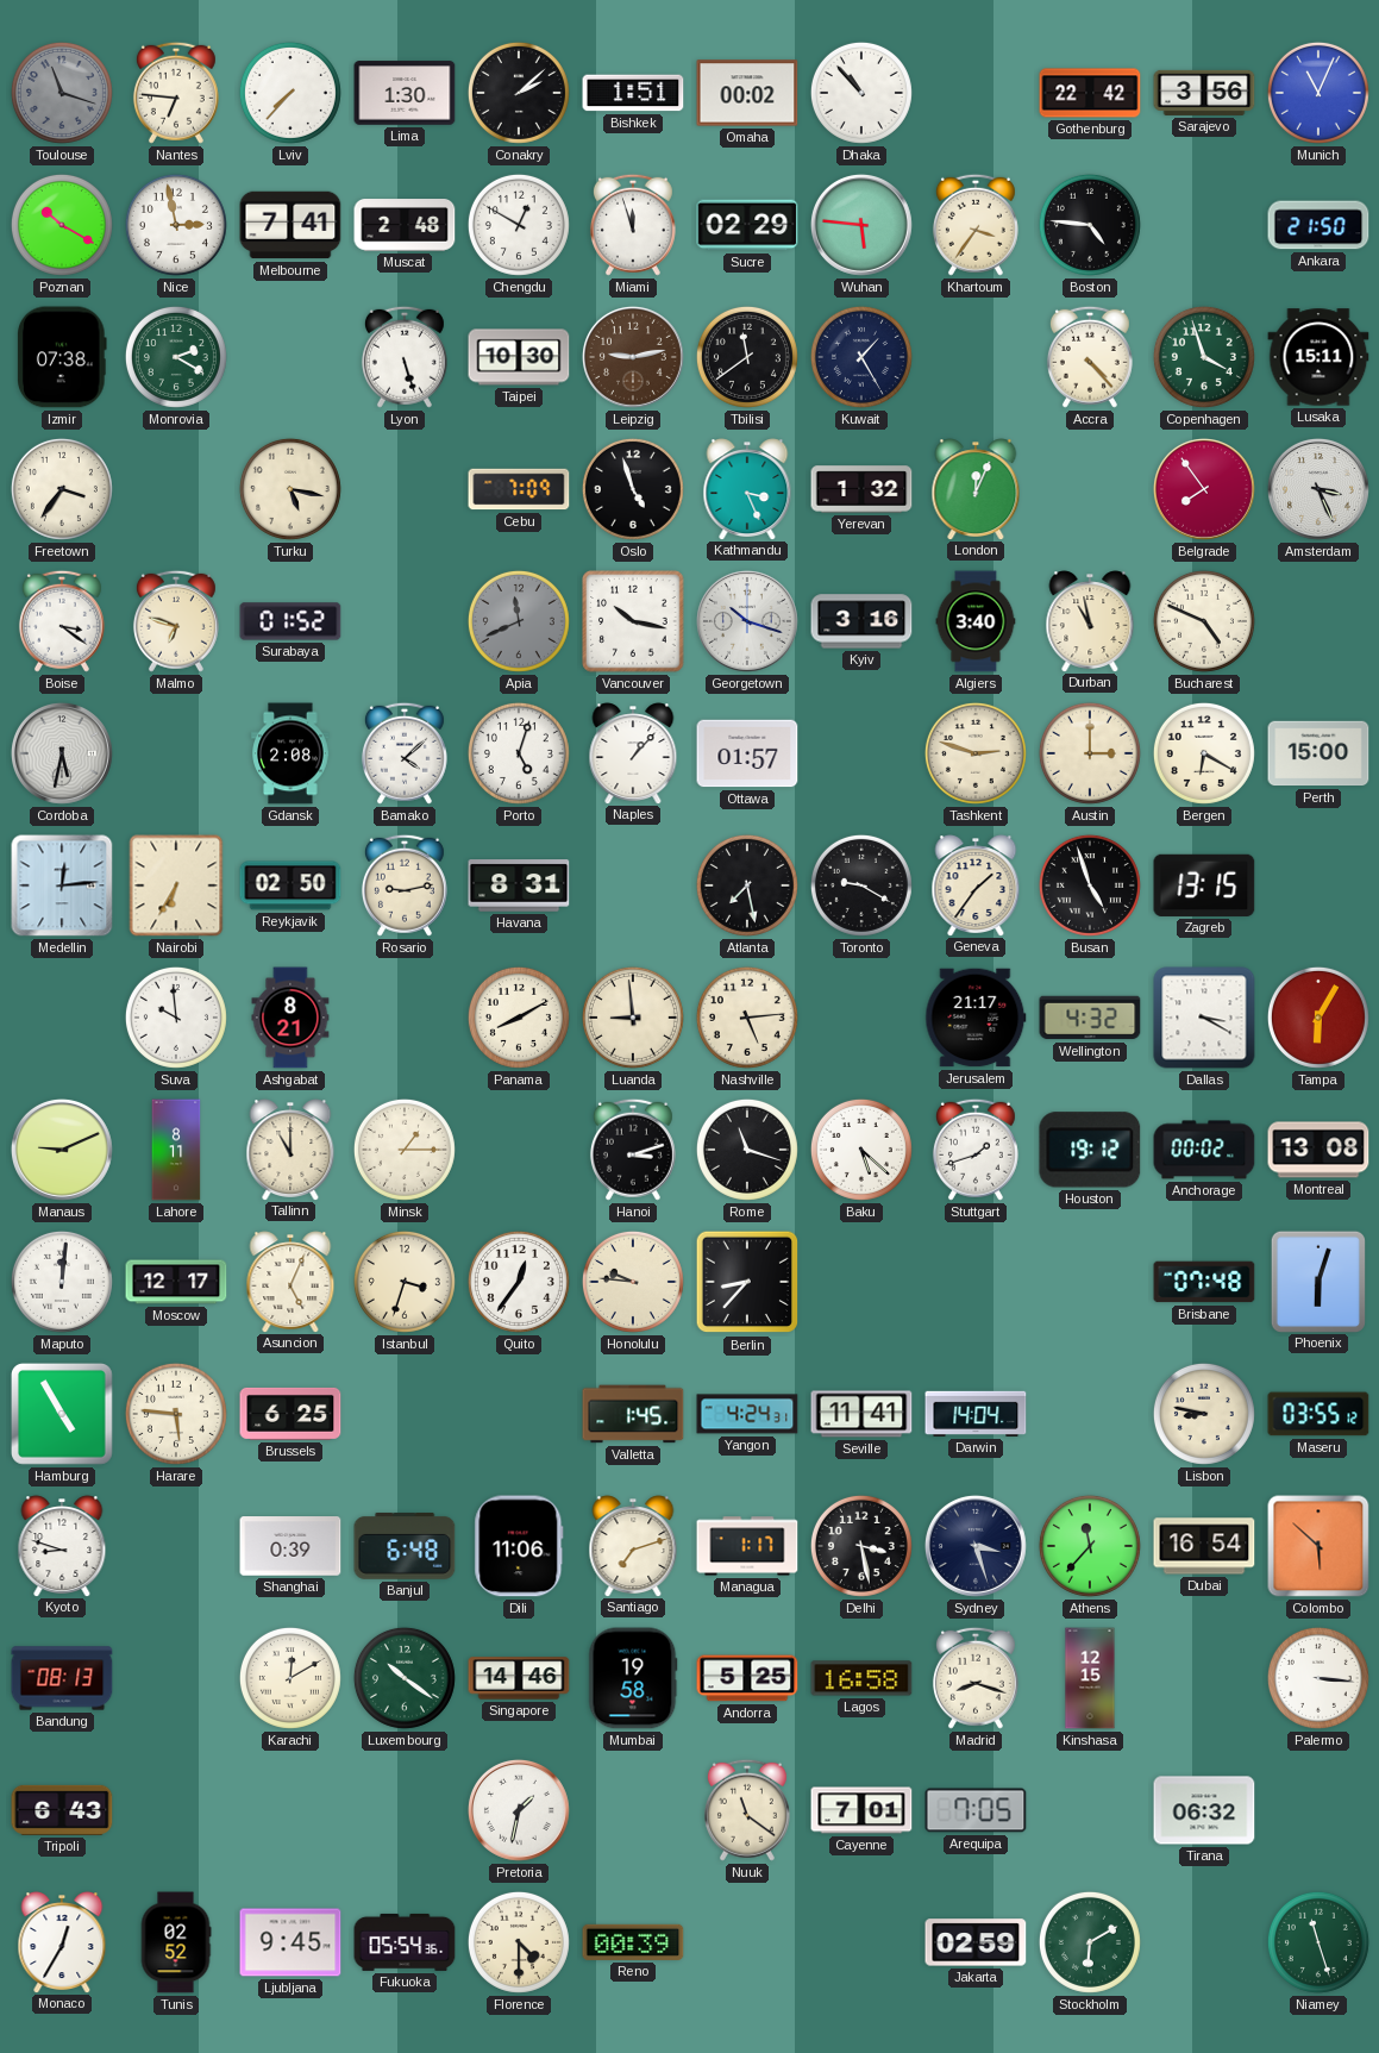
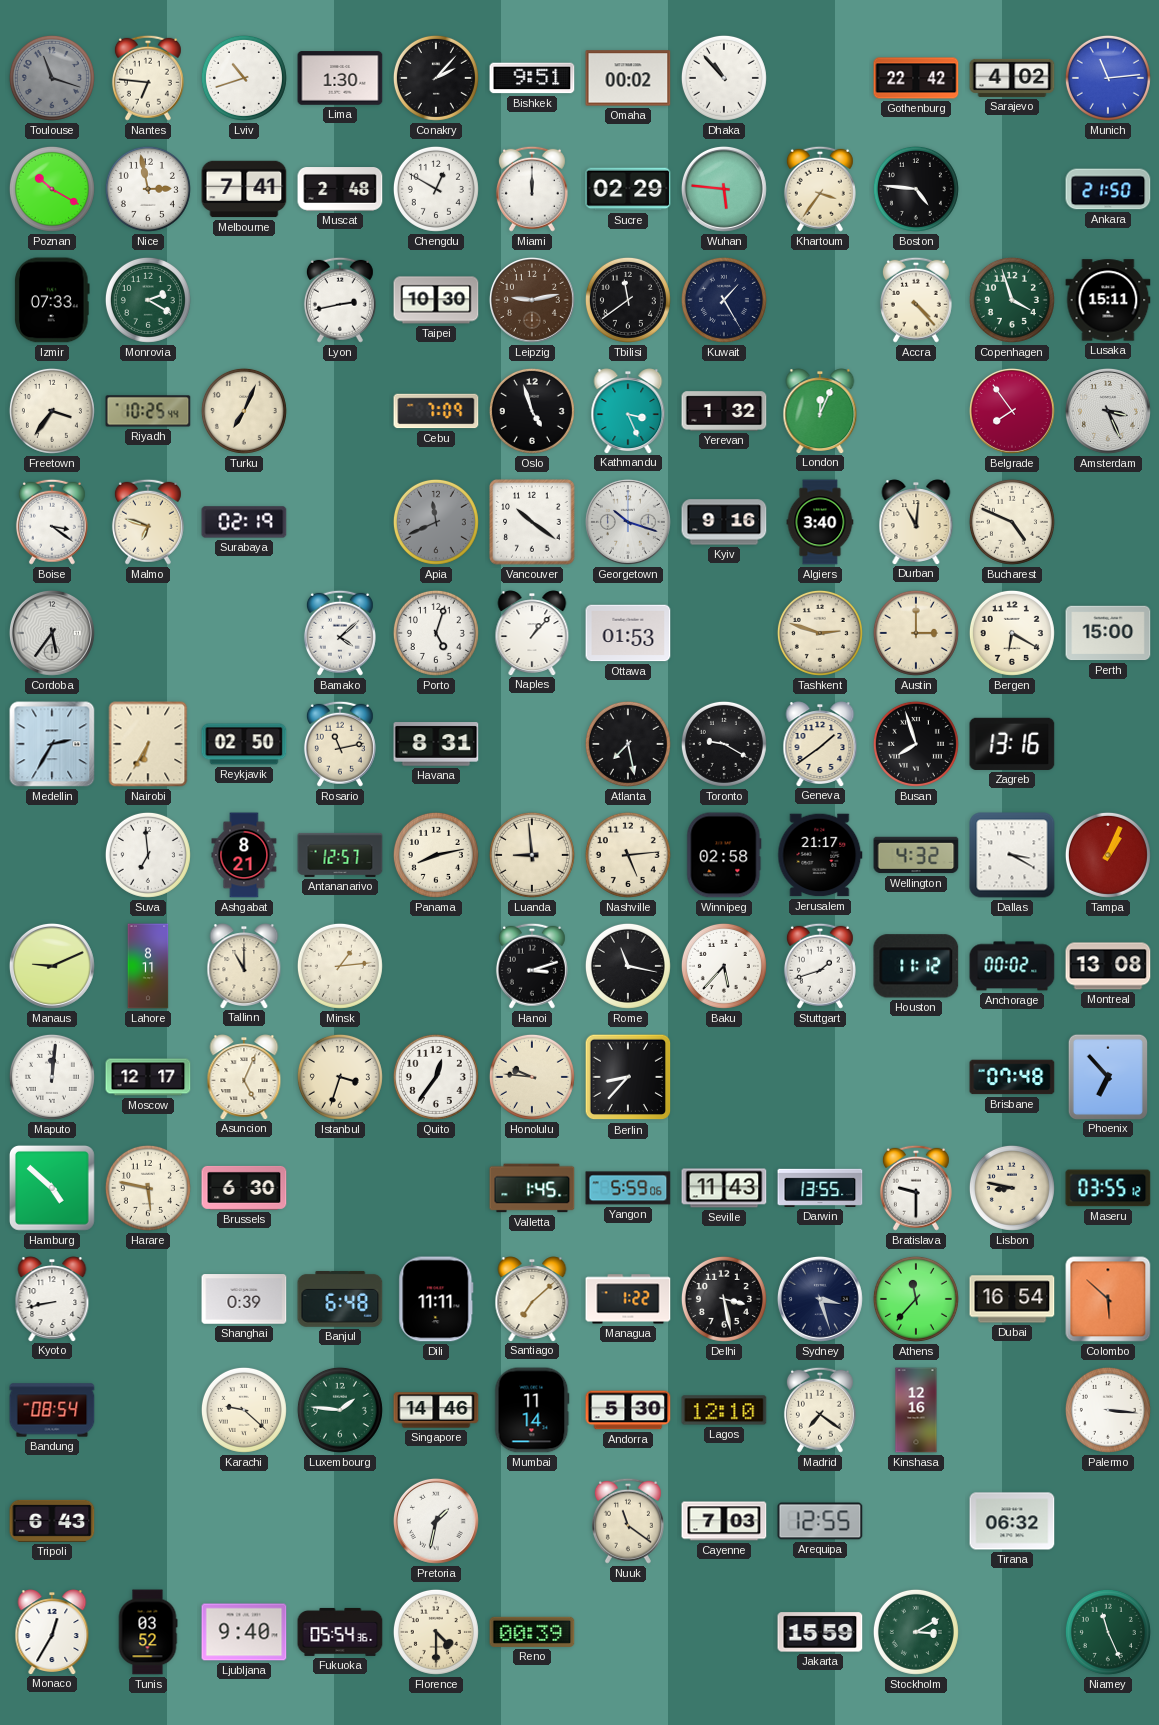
Lviv: 7:37 -> 10:42 (244, 78)
Conakry: 2:08 -> 2:07 (436, 78)
Bishkek: 1:51 -> 9:51 (532, 78)
Sarajevo: 3:56 -> 4:02 (1012, 78)
Munich: 11:04 -> 11:14 (1108, 78)
Miami: 11:57 -> 12:00 (532, 189)
Izmir: 07:38 -> 07:33 (53, 300)
Lyon: 5:27 -> 2:43 (340, 300)
Riyadh: none -> 10:25 (148, 411)
Turku: 5:17 -> 7:04 (244, 411)
Surabaya: 01:52 -> 02:19 (244, 522)
Vancouver: 10:17 -> 10:21 (532, 522)
Kyiv: 3:16 -> 9:16 (724, 522)
Durban: 10:58 -> 11:01 (916, 522)
Cordoba: 5:32 -> 5:36 (52, 633)
Gdansk: 2:08 -> none (290, 753)
Ottawa: 01:57 -> 01:53 (628, 633)
Medellin: 12:14 -> 2:35 (52, 744)
Rosario: 9:13 -> 11:13 (340, 744)
Geneva: 1:36 -> 1:39 (820, 744)
Busan: 4:57 -> 7:57 (916, 744)
Zagreb: 13:15 -> 13:16 (1012, 744)
Suva: 9:59 -> 6:59 (148, 855)
Antananarivo: none -> 12:57 (340, 855)
Panama: 8:10 -> 8:13 (436, 855)
Winnipeg: none -> 02:58 (724, 855)
Tampa: 6:05 -> 1:04 (1108, 855)
Minsk: 1:15 -> 1:14 (340, 966)
Rome: 11:18 -> 11:17 (628, 966)
Baku: 5:22 -> 5:37 (724, 966)
Houston: 19:12 -> 11:12 (916, 966)
Phoenix: 6:03 -> 6:53 (1107, 1076)
Hamburg: 4:55 -> 4:52 (52, 1188)
Harare: 5:46 -> 5:47 (148, 1188)
Brussels: 6:25 -> 6:30 (244, 1188)
Yangon: 4:24 -> 5:59 (628, 1188)
Seville: 11:41 -> 11:43 (724, 1188)
Darwin: 14:04 -> 13:55 (820, 1188)
Bratislava: none -> 9:30 (916, 1188)
Kyoto: 8:48 -> 8:43 (52, 1299)
Dili: 11:06 -> 11:11 (436, 1299)
Santiago: 7:12 -> 7:08 (532, 1299)
Managua: 1:17 -> 1:22 (628, 1299)
Bandung: 08:13 -> 08:54 (52, 1410)
Karachi: 12:10 -> 9:22 (244, 1410)
Luxembourg: 10:21 -> 1:46 (340, 1410)
Mumbai: 19:58 -> 11:14 (532, 1410)
Andorra: 5:25 -> 5:30 (628, 1410)
Lagos: 16:58 -> 12:10 (724, 1410)
Madrid: 8:18 -> 7:21 (820, 1410)
Kinshasa: 12:15 -> 12:16 (916, 1410)
Cayenne: 7:01 -> 7:03 (724, 1521)
Arequipa: 7:05 -> 12:55 (820, 1521)
Tunis: 02:52 -> 03:52 (148, 1632)
Ljubljana: 9:45 -> 9:40 (244, 1632)
Jakarta: 02:59 -> 15:59 (820, 1632)
Stockholm: 6:10 -> 3:10 (916, 1632)
Niamey: 11:27 -> 11:26 (1108, 1632)
